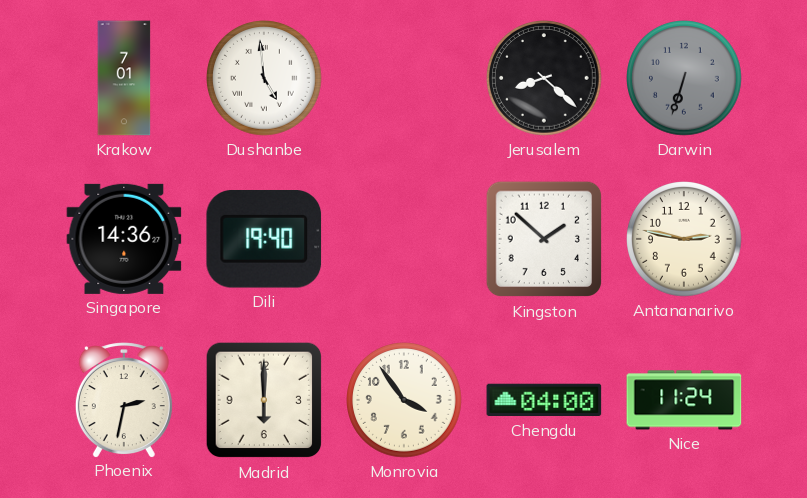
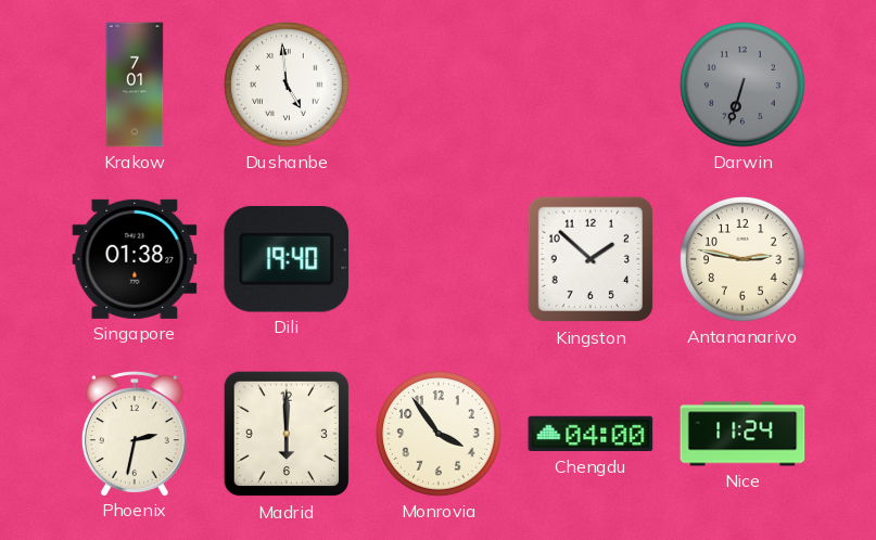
Jerusalem: 8:22 -> none (545, 79)
Singapore: 14:36 -> 01:38 (135, 259)
